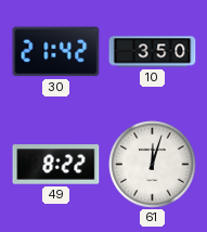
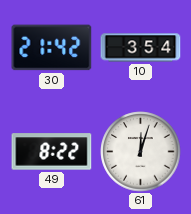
10: 3:50 -> 3:54 (141, 48)
